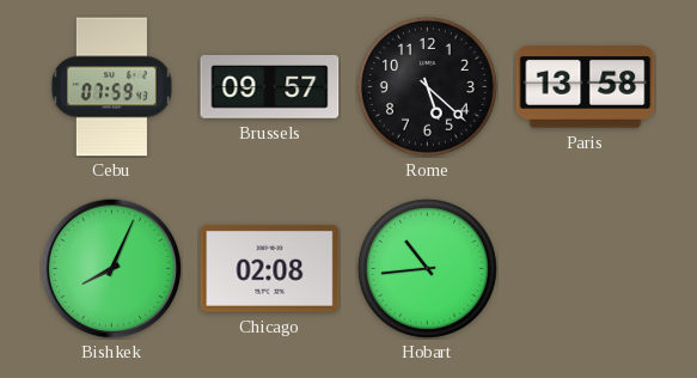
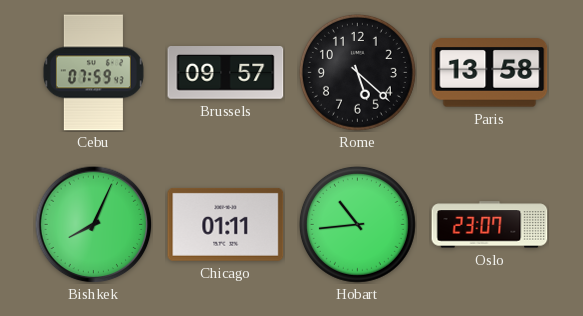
Chicago: 02:08 -> 01:11 (226, 224)
Oslo: none -> 23:07 (490, 225)
